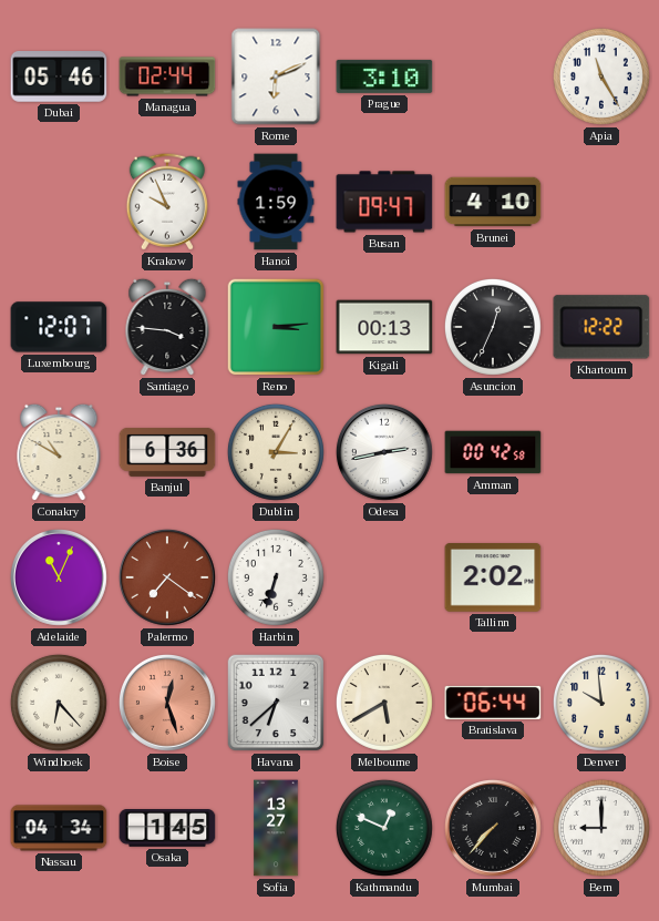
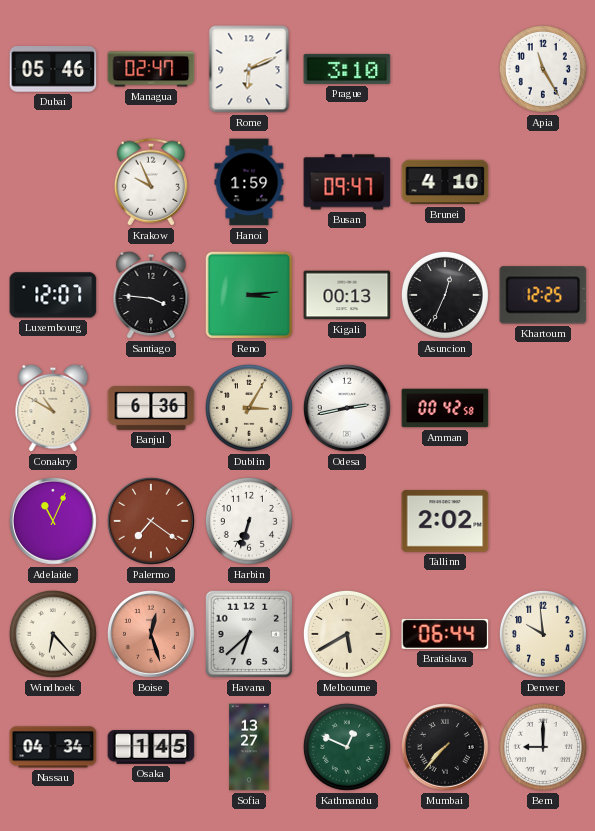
Managua: 02:44 -> 02:47 (151, 69)
Khartoum: 12:22 -> 12:25 (543, 295)
